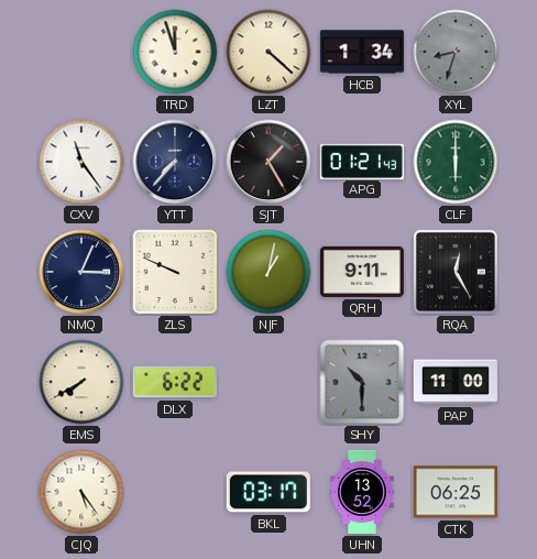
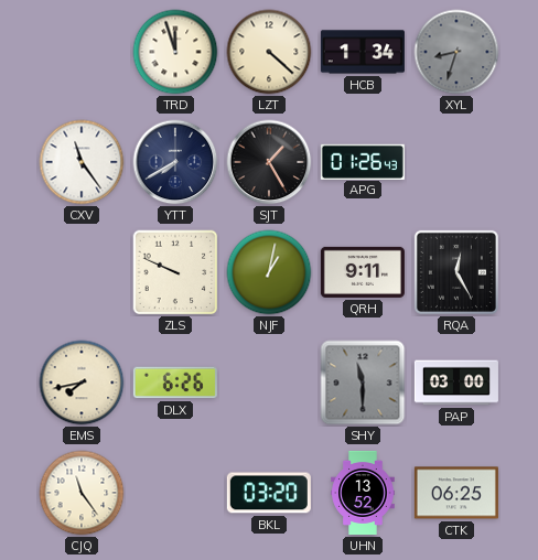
YTT: 7:37 -> 7:40 (175, 162)
APG: 01:21 -> 01:26 (363, 161)
CLF: 6:00 -> none (456, 162)
NMQ: 3:04 -> none (81, 272)
EMS: 7:40 -> 7:43 (82, 383)
DLX: 6:22 -> 6:26 (175, 383)
SHY: 10:30 -> 11:30 (363, 383)
PAP: 11:00 -> 03:00 (456, 383)
CJQ: 5:24 -> 11:24 (82, 493)
BKL: 03:17 -> 03:20 (269, 493)
